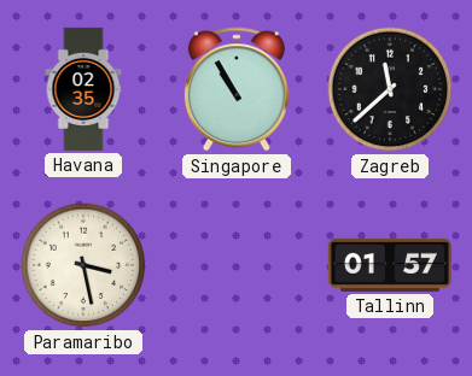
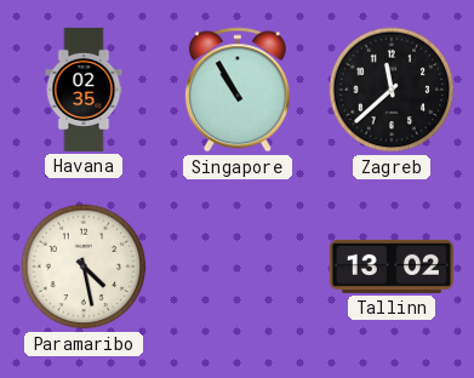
Paramaribo: 3:28 -> 4:28 (84, 267)
Tallinn: 01:57 -> 13:02 (392, 267)
